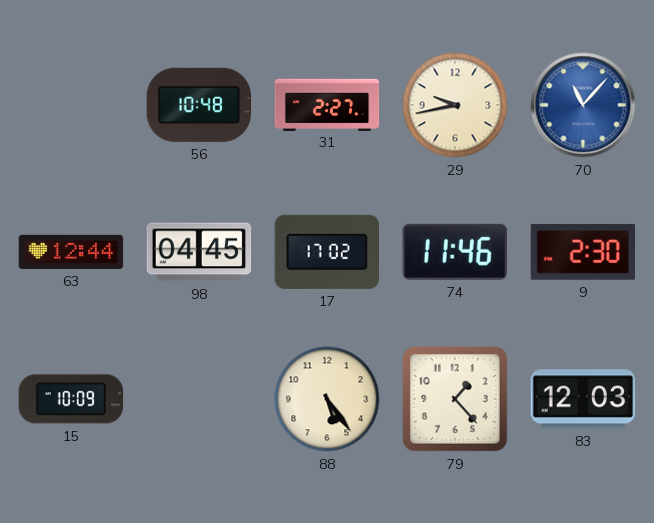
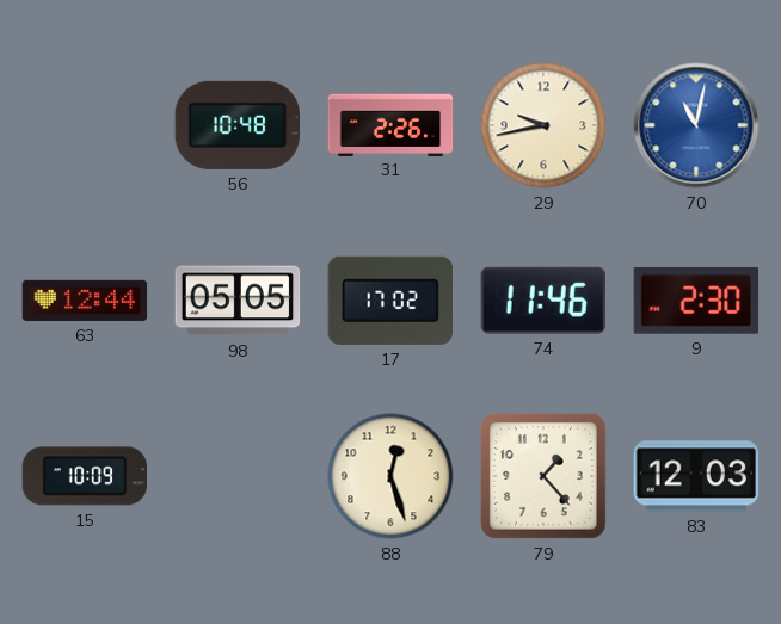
31: 2:27 -> 2:26 (390, 124)
70: 11:07 -> 11:02 (696, 125)
98: 04:45 -> 05:05 (238, 301)
88: 5:24 -> 12:27 (390, 476)
